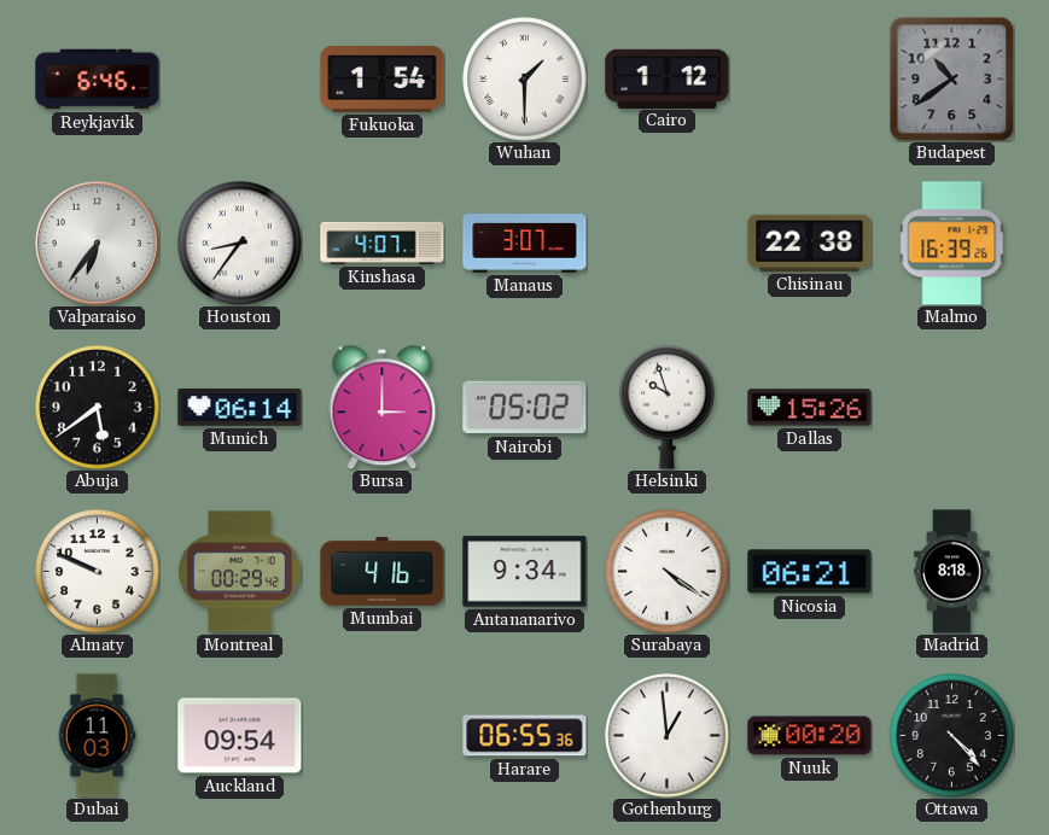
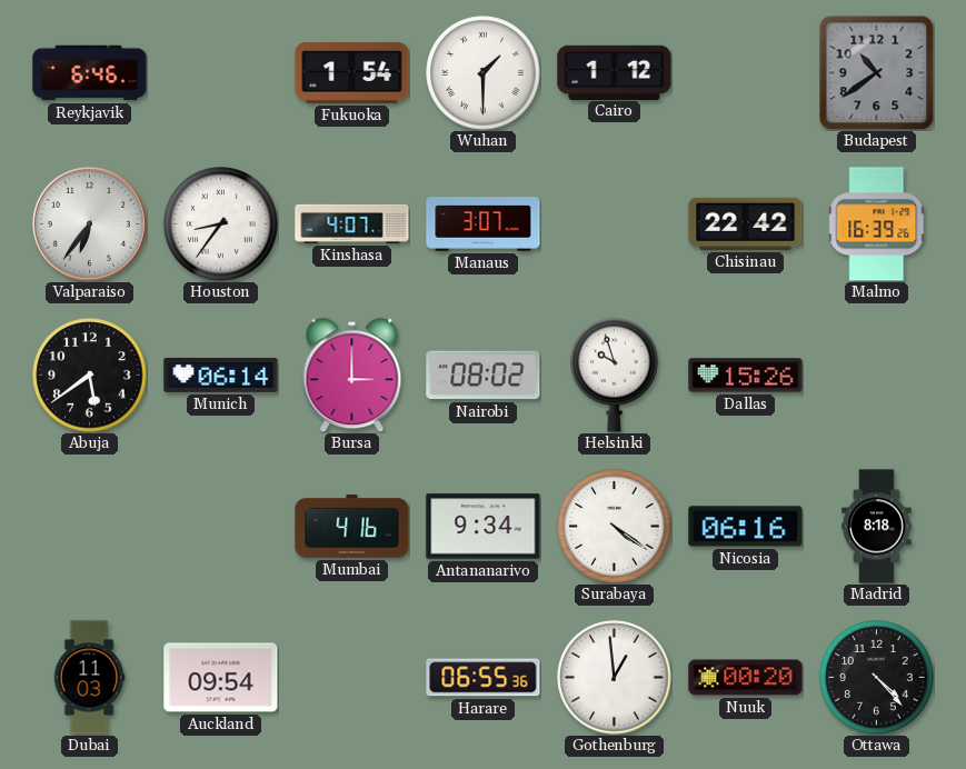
Chisinau: 22:38 -> 22:42 (746, 223)
Nairobi: 05:02 -> 08:02 (484, 376)
Almaty: 9:49 -> none (98, 572)
Montreal: 00:29 -> none (240, 572)
Nicosia: 06:21 -> 06:16 (746, 527)
